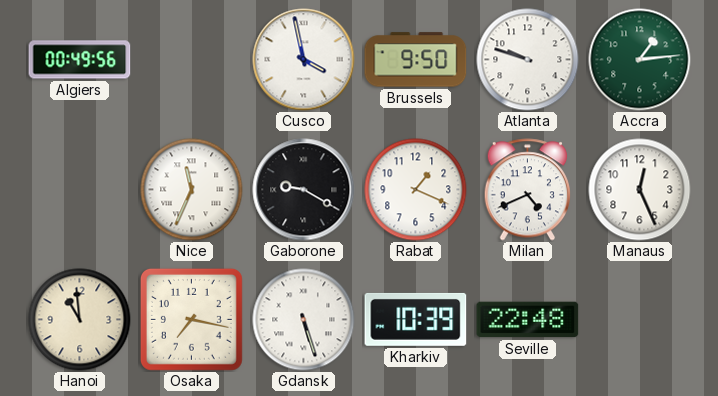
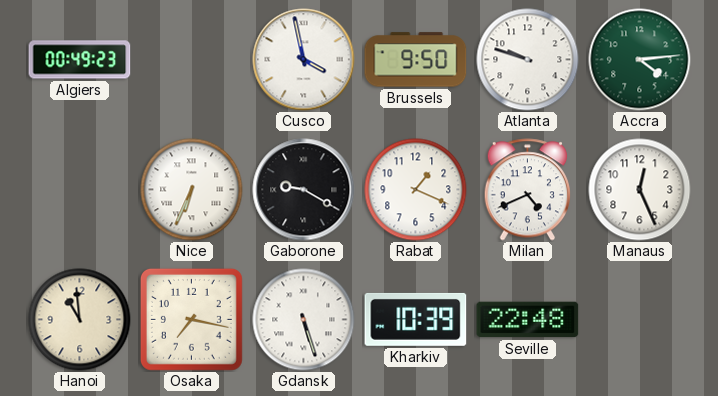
Algiers: 00:49:56 -> 00:49:23 (80, 60)
Accra: 1:14 -> 4:14 (640, 60)
Nice: 11:34 -> 6:34 (192, 190)
